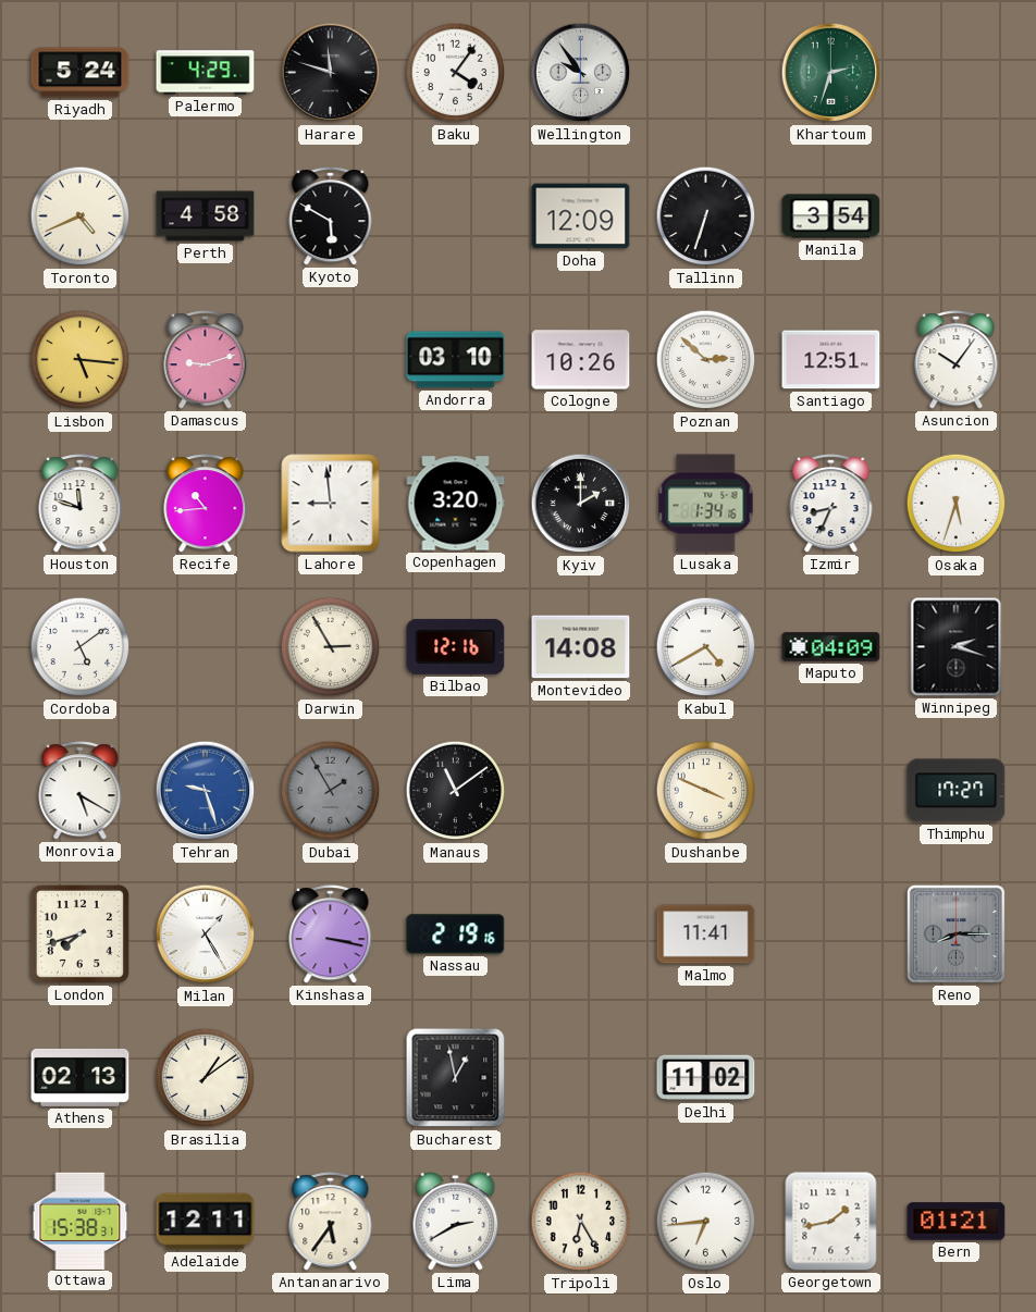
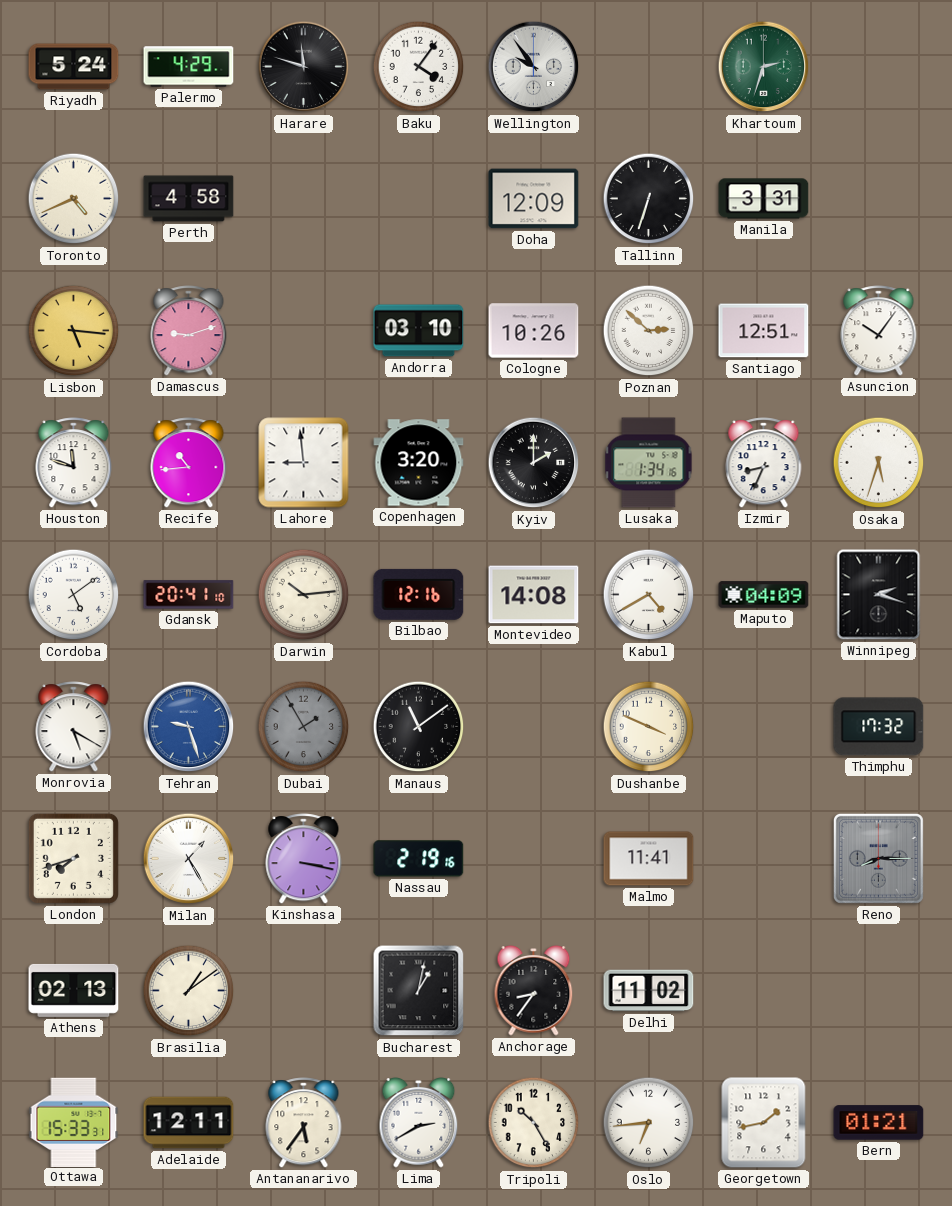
Kyoto: 5:50 -> none (331, 216)
Manila: 3:54 -> 3:31 (764, 199)
Gdansk: none -> 20:41 (189, 595)
Darwin: 2:55 -> 10:14 (304, 595)
Thimphu: 17:27 -> 17:32 (879, 727)
Bucharest: 12:58 -> 1:02 (419, 991)
Anchorage: none -> 8:36 (534, 991)
Ottawa: 15:38 -> 15:33 (74, 1122)
Tripoli: 6:25 -> 10:25 (534, 1123)
